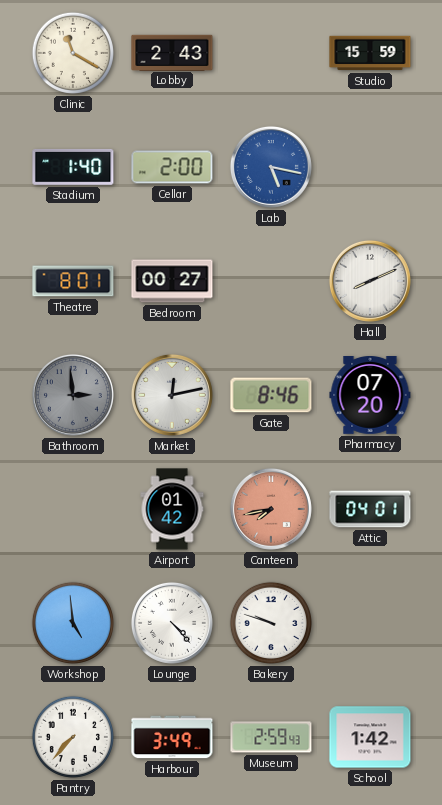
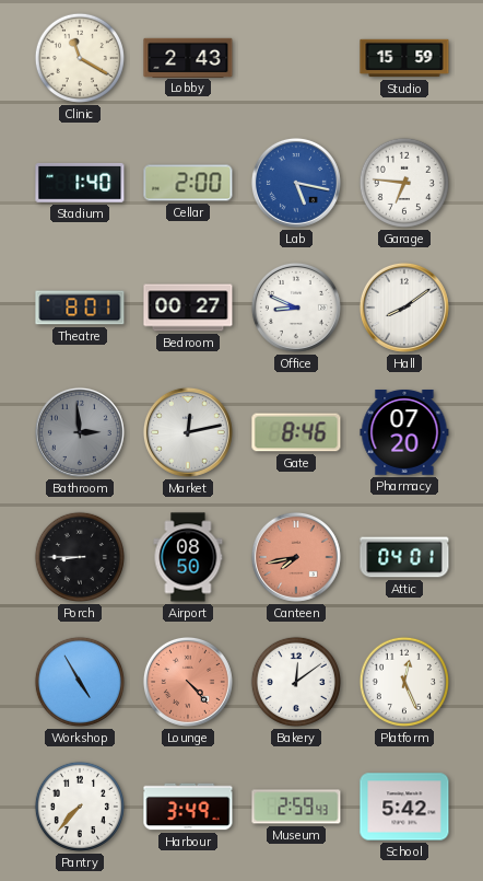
Garage: none -> 6:46 (404, 183)
Office: none -> 8:49 (296, 308)
Hall: 8:11 -> 8:09 (404, 308)
Porch: none -> 8:45 (80, 557)
Airport: 01:42 -> 08:50 (188, 557)
Workshop: 4:59 -> 4:55 (80, 682)
Lounge dial: white -> salmon (188, 682)
Bakery: 9:48 -> 12:09 (296, 682)
Platform: none -> 12:26 (404, 682)
School: 1:42 -> 5:42 (404, 807)
